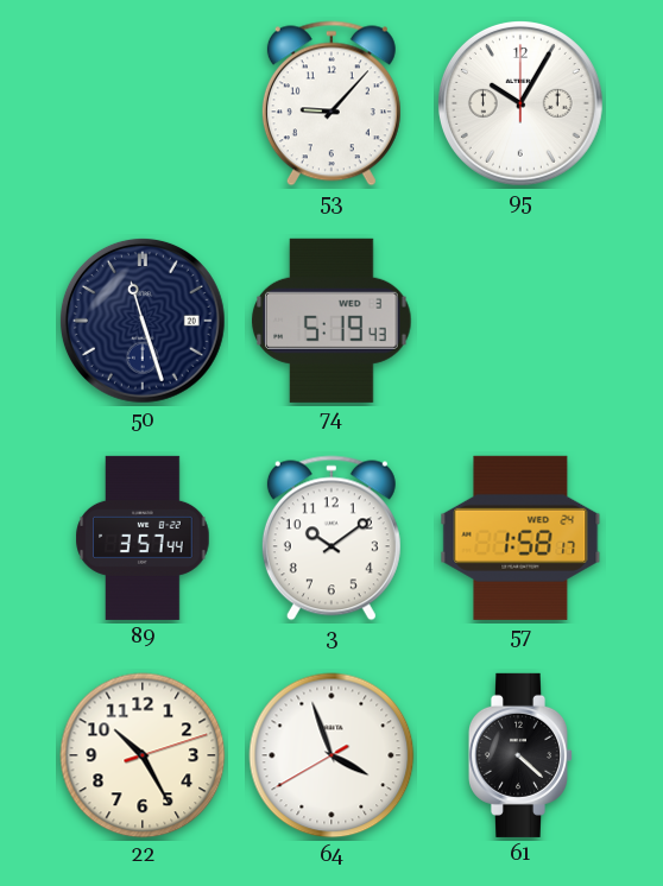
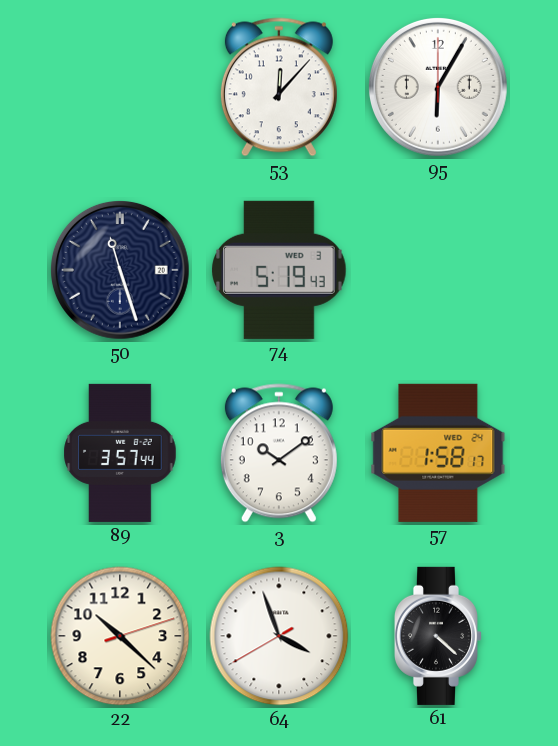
53: 9:07 -> 12:07 (279, 87)
95: 10:05 -> 6:05 (438, 87)
22: 10:25 -> 10:22 (120, 636)
